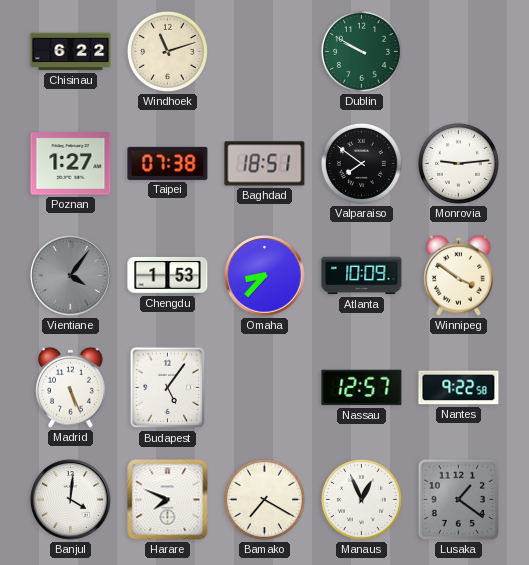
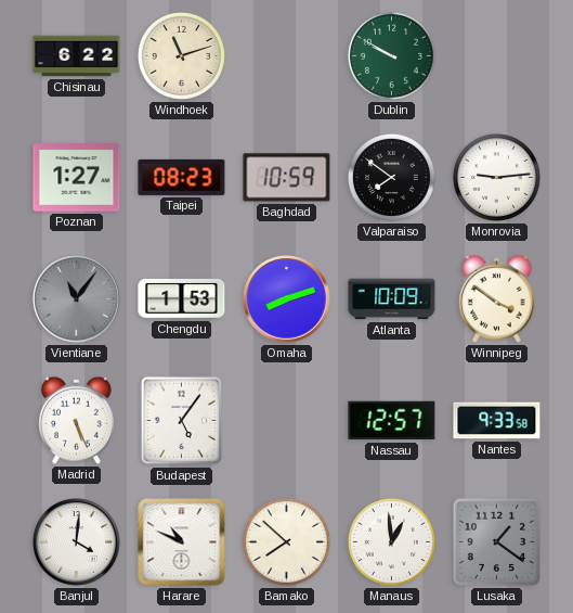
Taipei: 07:38 -> 08:23 (182, 177)
Baghdad: 18:51 -> 10:59 (287, 178)
Vientiane: 4:06 -> 11:06 (77, 299)
Omaha: 8:37 -> 8:12 (287, 299)
Nantes: 9:22 -> 9:33 (497, 421)
Harare: 7:49 -> 10:49 (182, 542)
Bamako: 7:20 -> 7:52 (286, 541)
Manaus: 12:56 -> 12:59 (391, 541)
